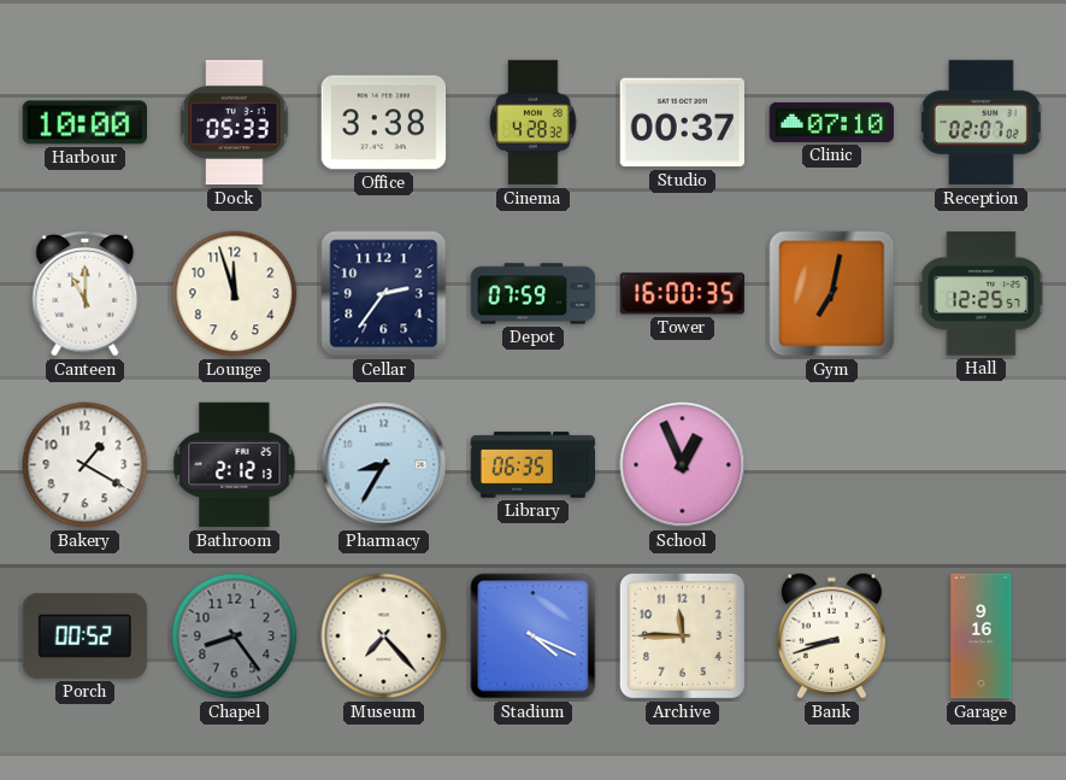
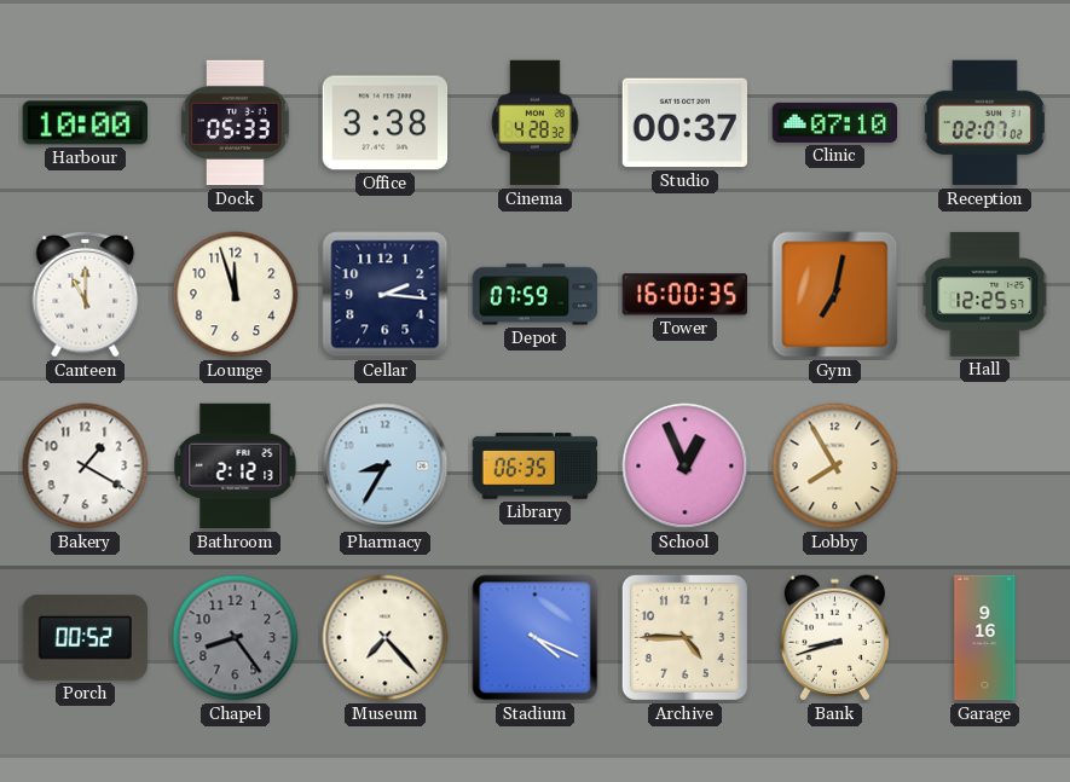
Cellar: 2:36 -> 2:16 (386, 295)
Lobby: none -> 7:55 (835, 467)
Archive: 11:45 -> 4:45 (684, 637)
